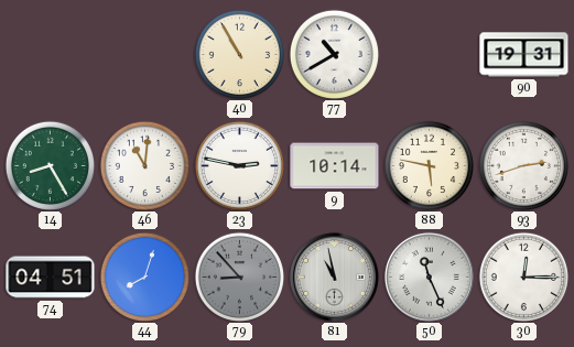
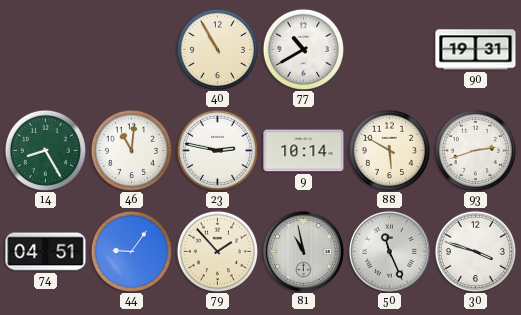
88: 5:47 -> 5:50 (389, 150)
44: 8:03 -> 9:06 (131, 251)
79: 8:53 -> 1:53 (217, 251)
79 dial: grey -> cream (217, 251)
30: 12:15 -> 3:48 (475, 251)
